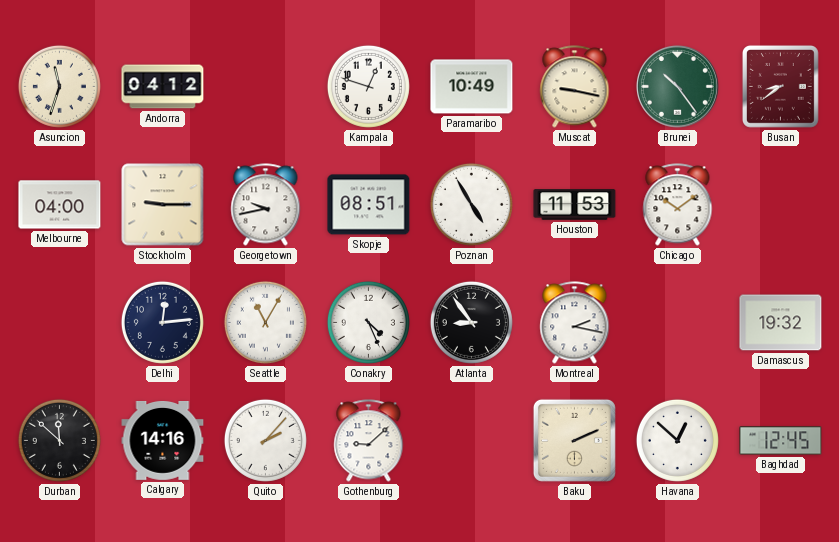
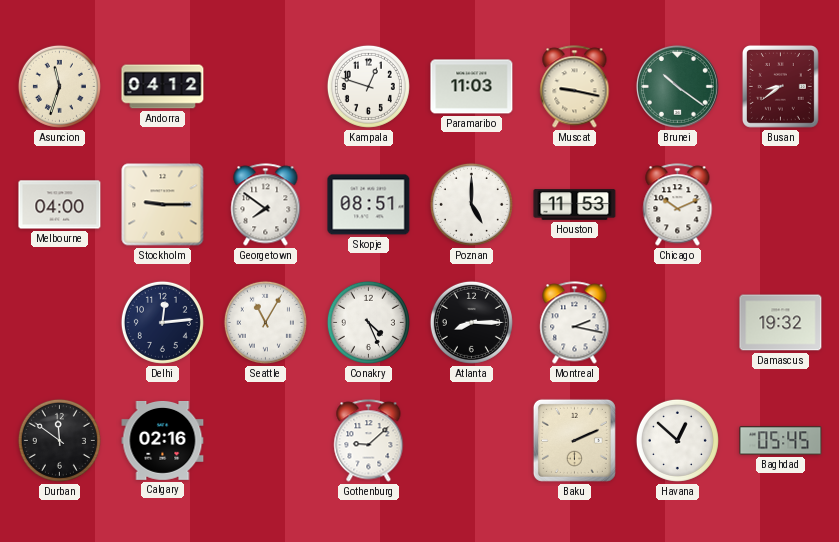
Paramaribo: 10:49 -> 11:03 (472, 87)
Brunei: 10:24 -> 10:21 (677, 86)
Georgetown: 9:43 -> 7:51 (266, 205)
Poznan: 4:55 -> 5:00 (471, 204)
Chicago: 10:09 -> 10:11 (678, 205)
Atlanta: 8:54 -> 8:15 (471, 322)
Durban: 11:52 -> 11:51 (59, 440)
Calgary: 14:16 -> 02:16 (163, 440)
Quito: 2:07 -> none (265, 440)
Baghdad: 12:45 -> 05:45 (781, 441)
